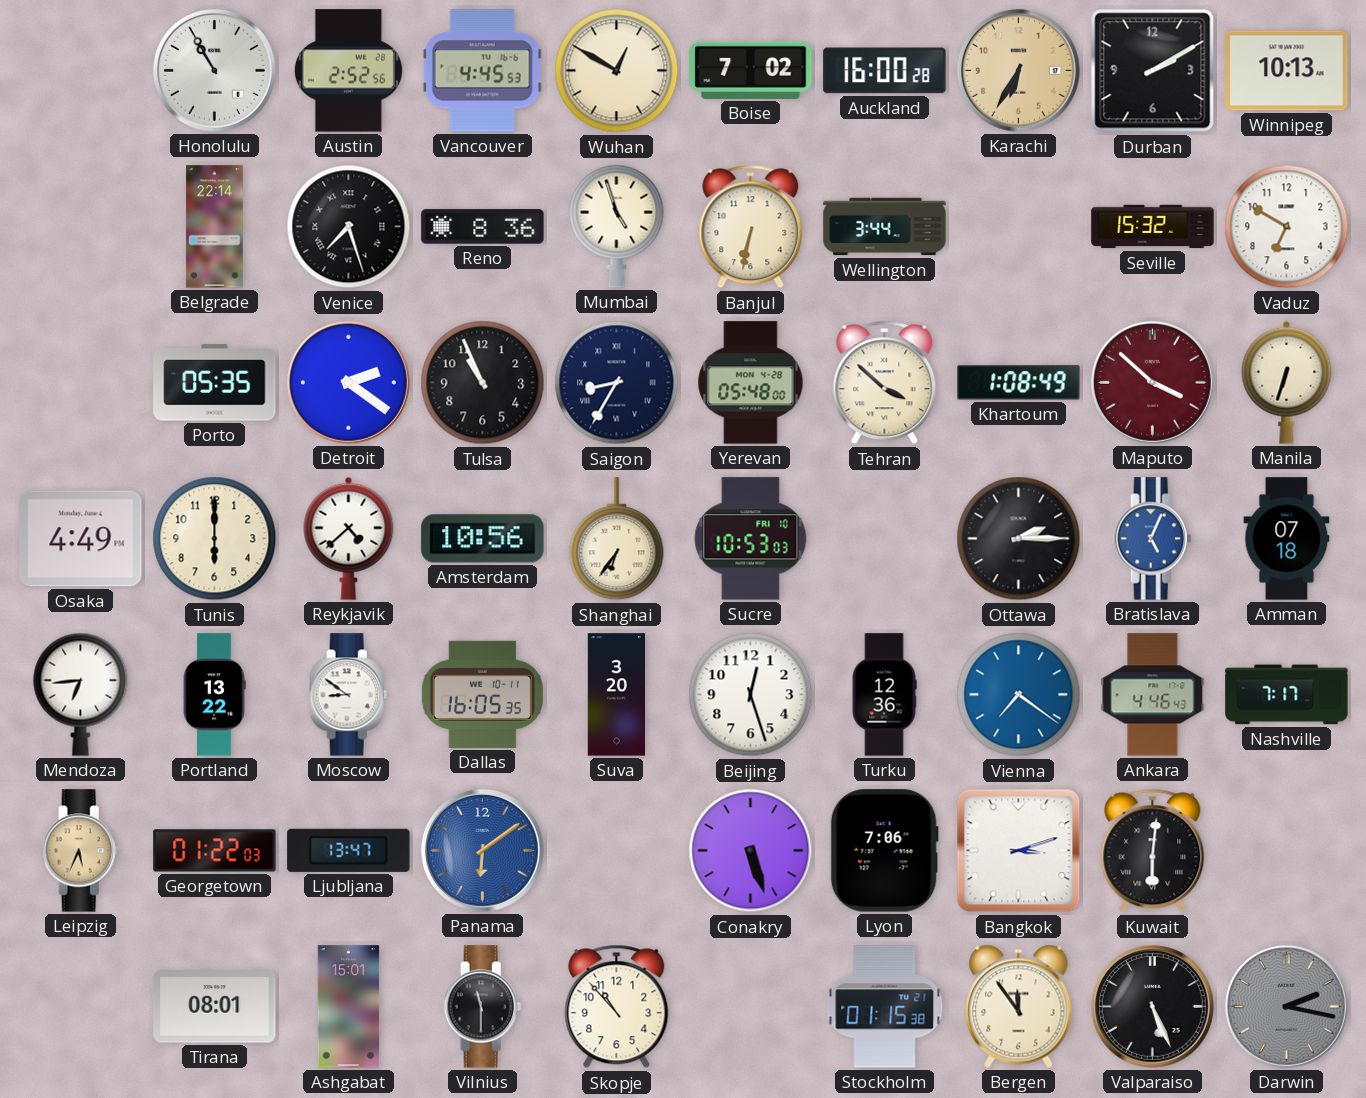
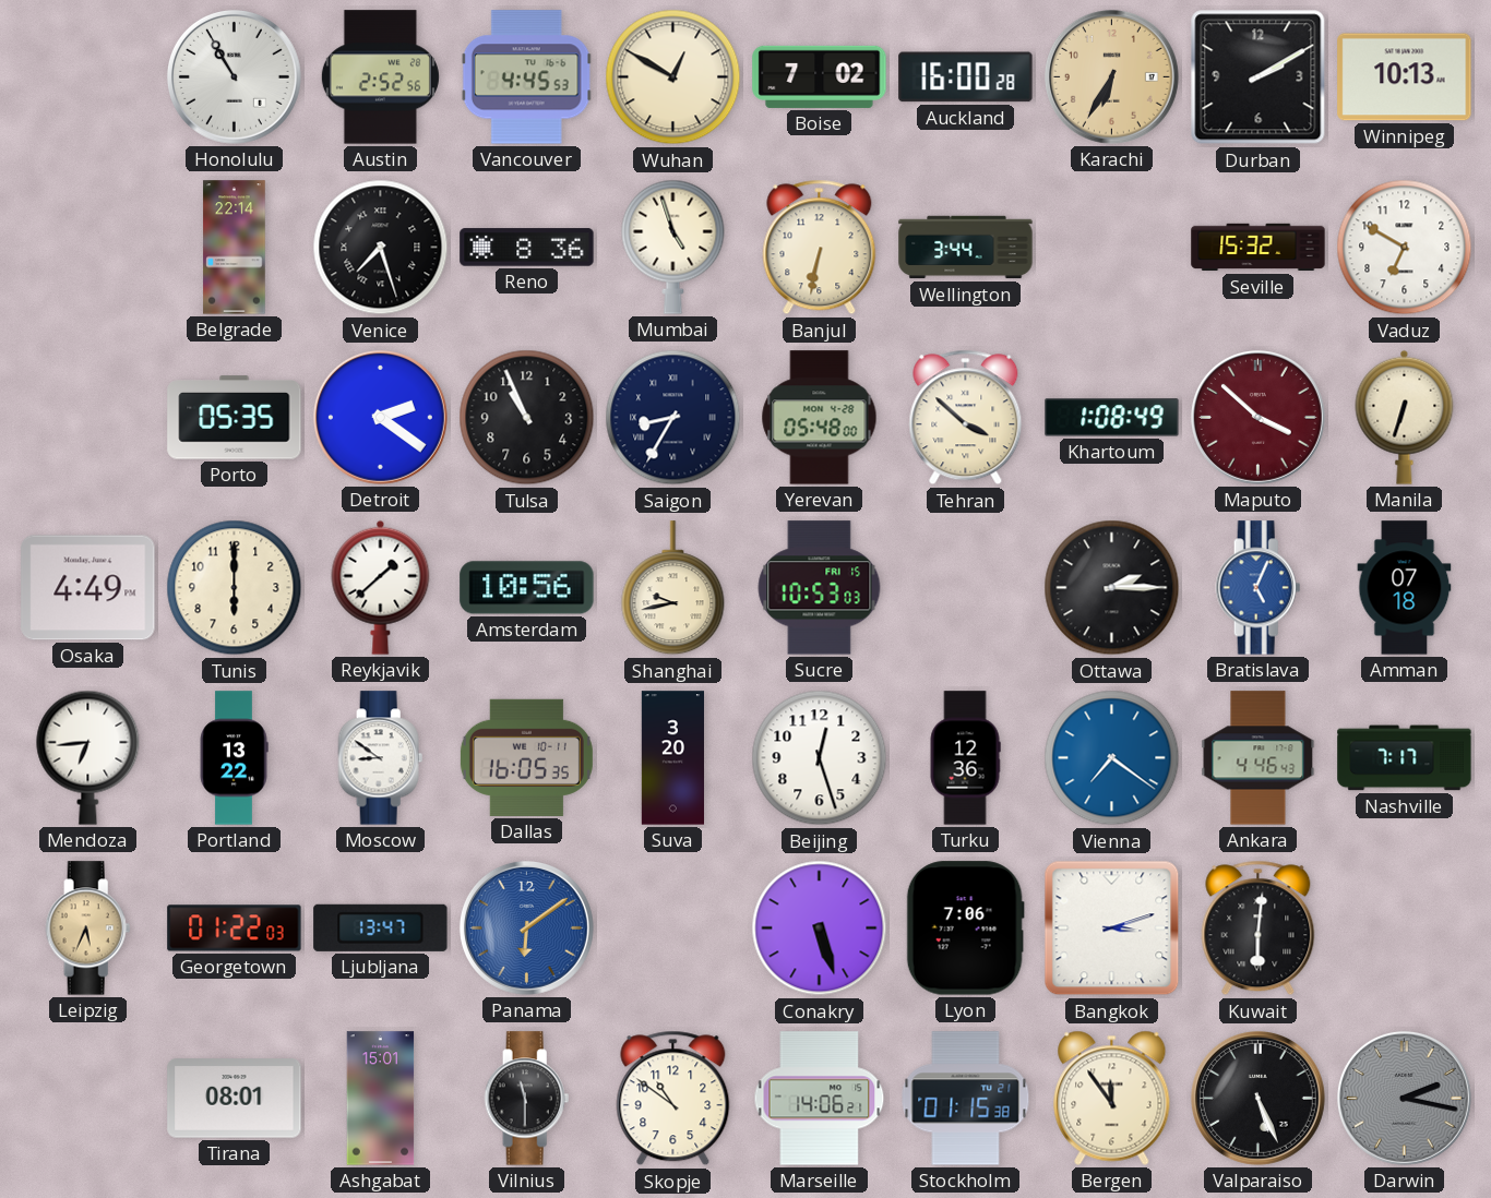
Reykjavik: 4:38 -> 1:38 (381, 587)
Shanghai: 6:36 -> 9:43 (673, 588)
Sucre date: FRI 10 -> FRI 15 (820, 588)
Skopje: 10:53 -> 10:51 (673, 1099)
Marseille: none -> 14:06 (820, 1099)
